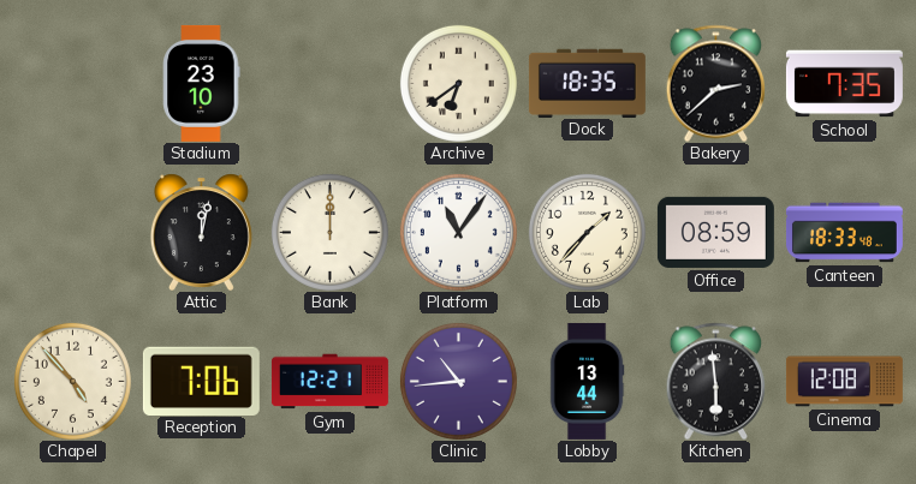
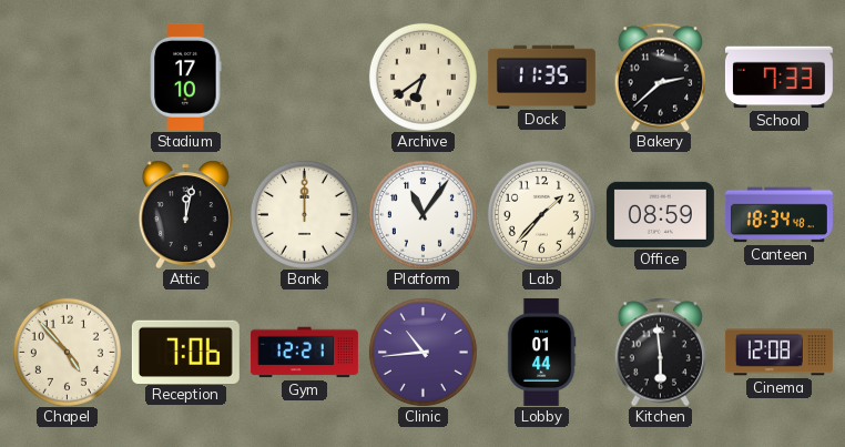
Stadium: 23:10 -> 17:10 (186, 77)
Dock: 18:35 -> 11:35 (541, 77)
School: 7:35 -> 7:33 (778, 78)
Canteen: 18:33 -> 18:34 (778, 215)
Lobby: 13:44 -> 01:44 (541, 352)
